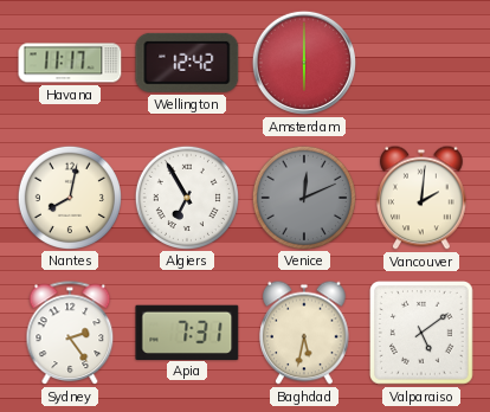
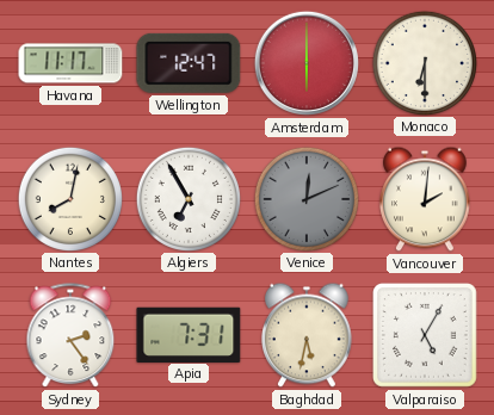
Wellington: 12:42 -> 12:47 (189, 63)
Monaco: none -> 6:30 (424, 62)
Valparaiso: 5:09 -> 5:05 (426, 336)
